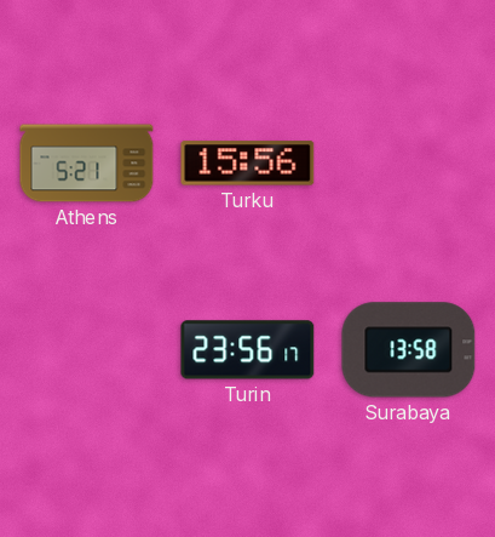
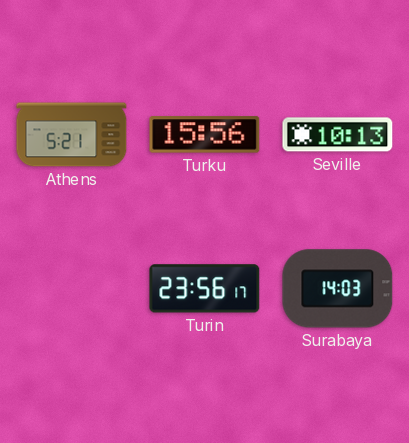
Seville: none -> 10:13 (338, 135)
Surabaya: 13:58 -> 14:03 (338, 289)
